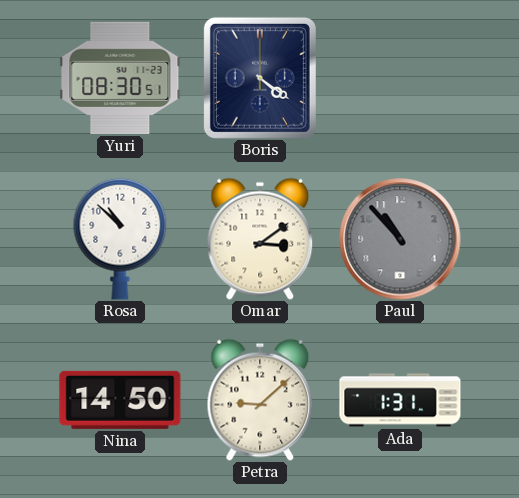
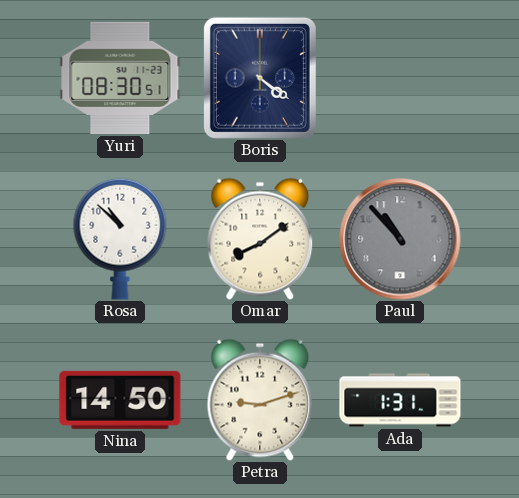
Omar: 3:09 -> 8:09 (260, 239)
Petra: 9:08 -> 9:12 (260, 400)
